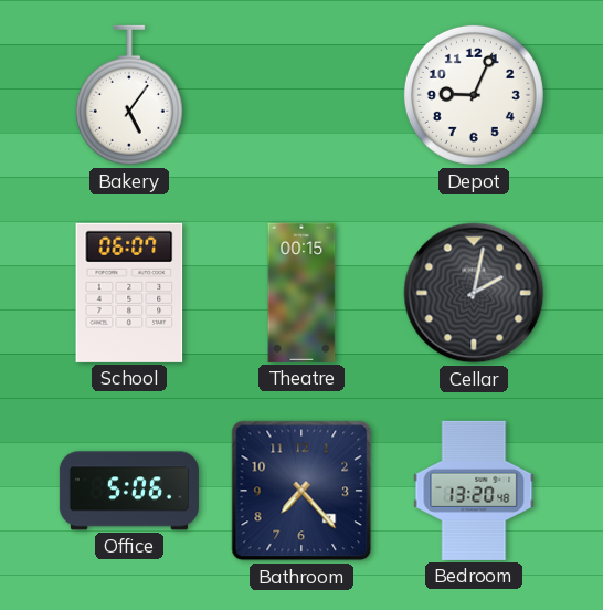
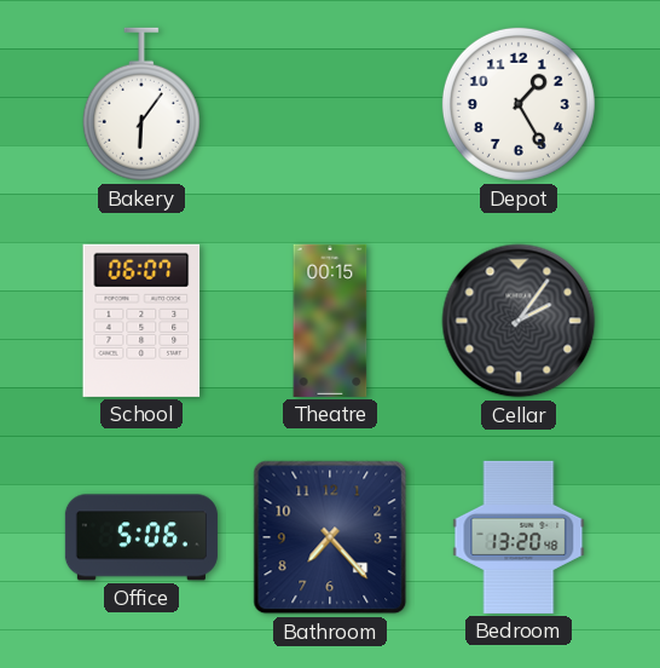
Bakery: 5:06 -> 6:06 (141, 104)
Depot: 9:04 -> 1:25 (519, 104)
Cellar: 2:02 -> 2:06 (519, 321)
